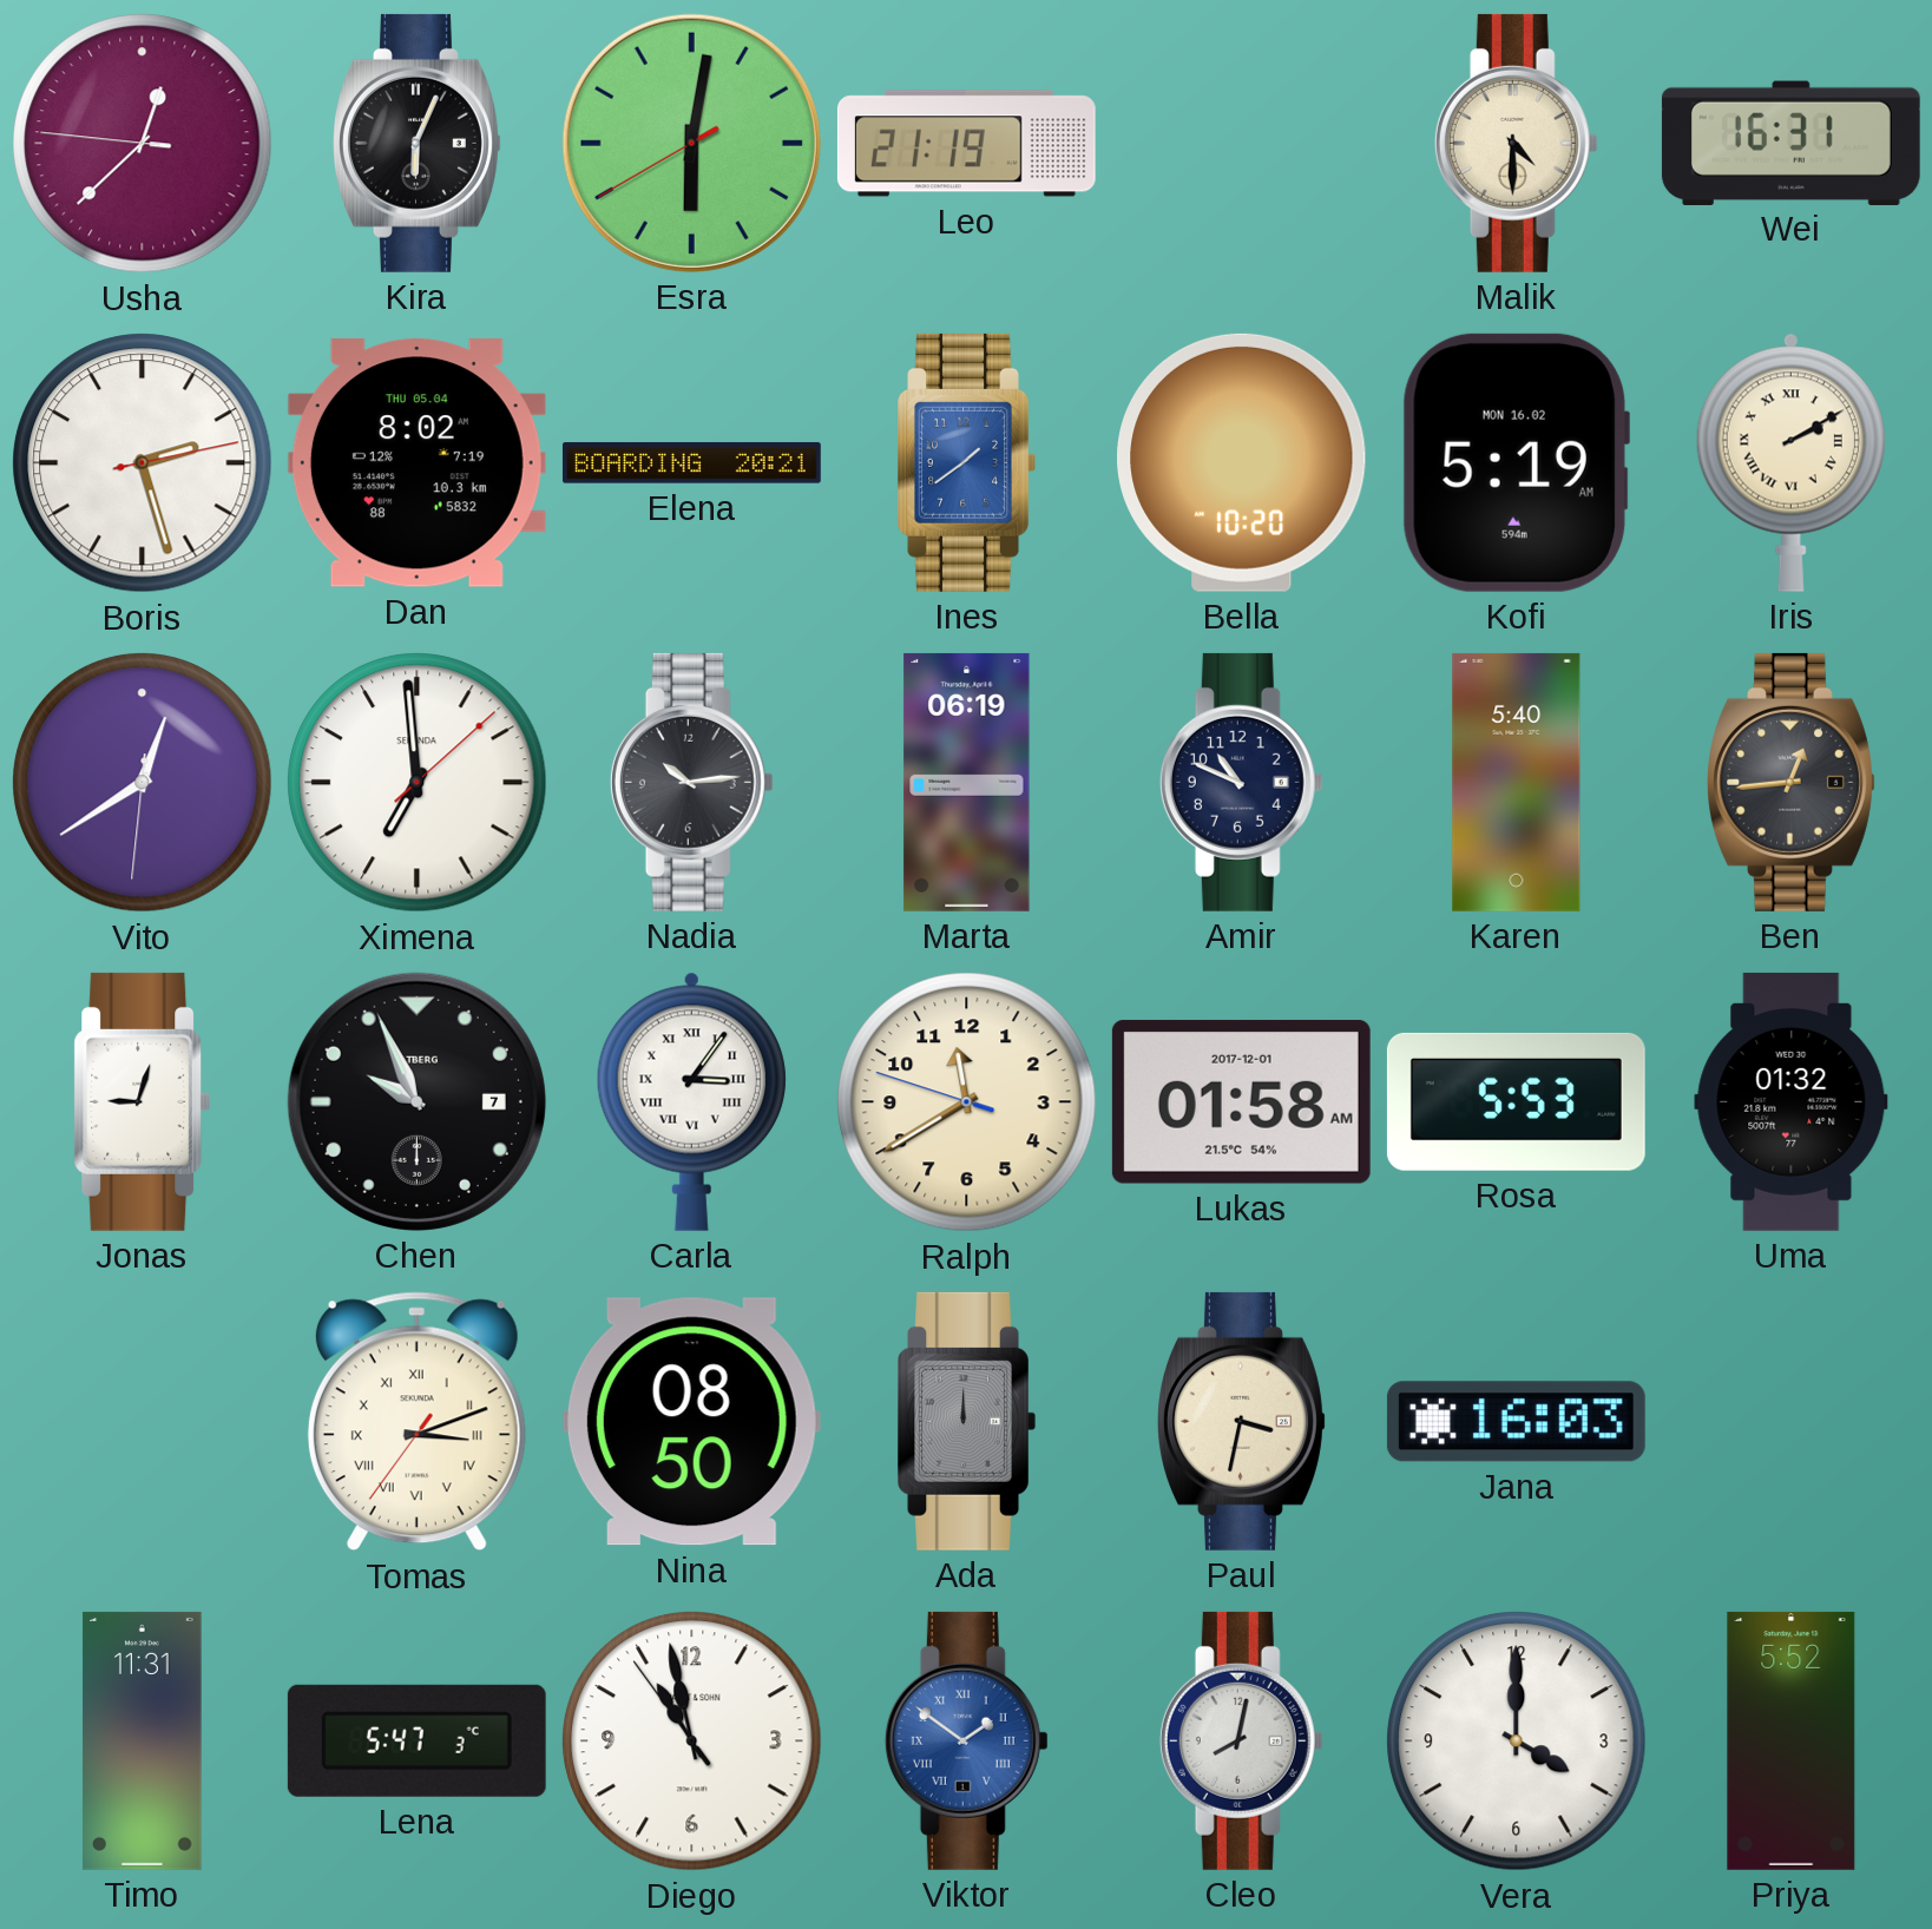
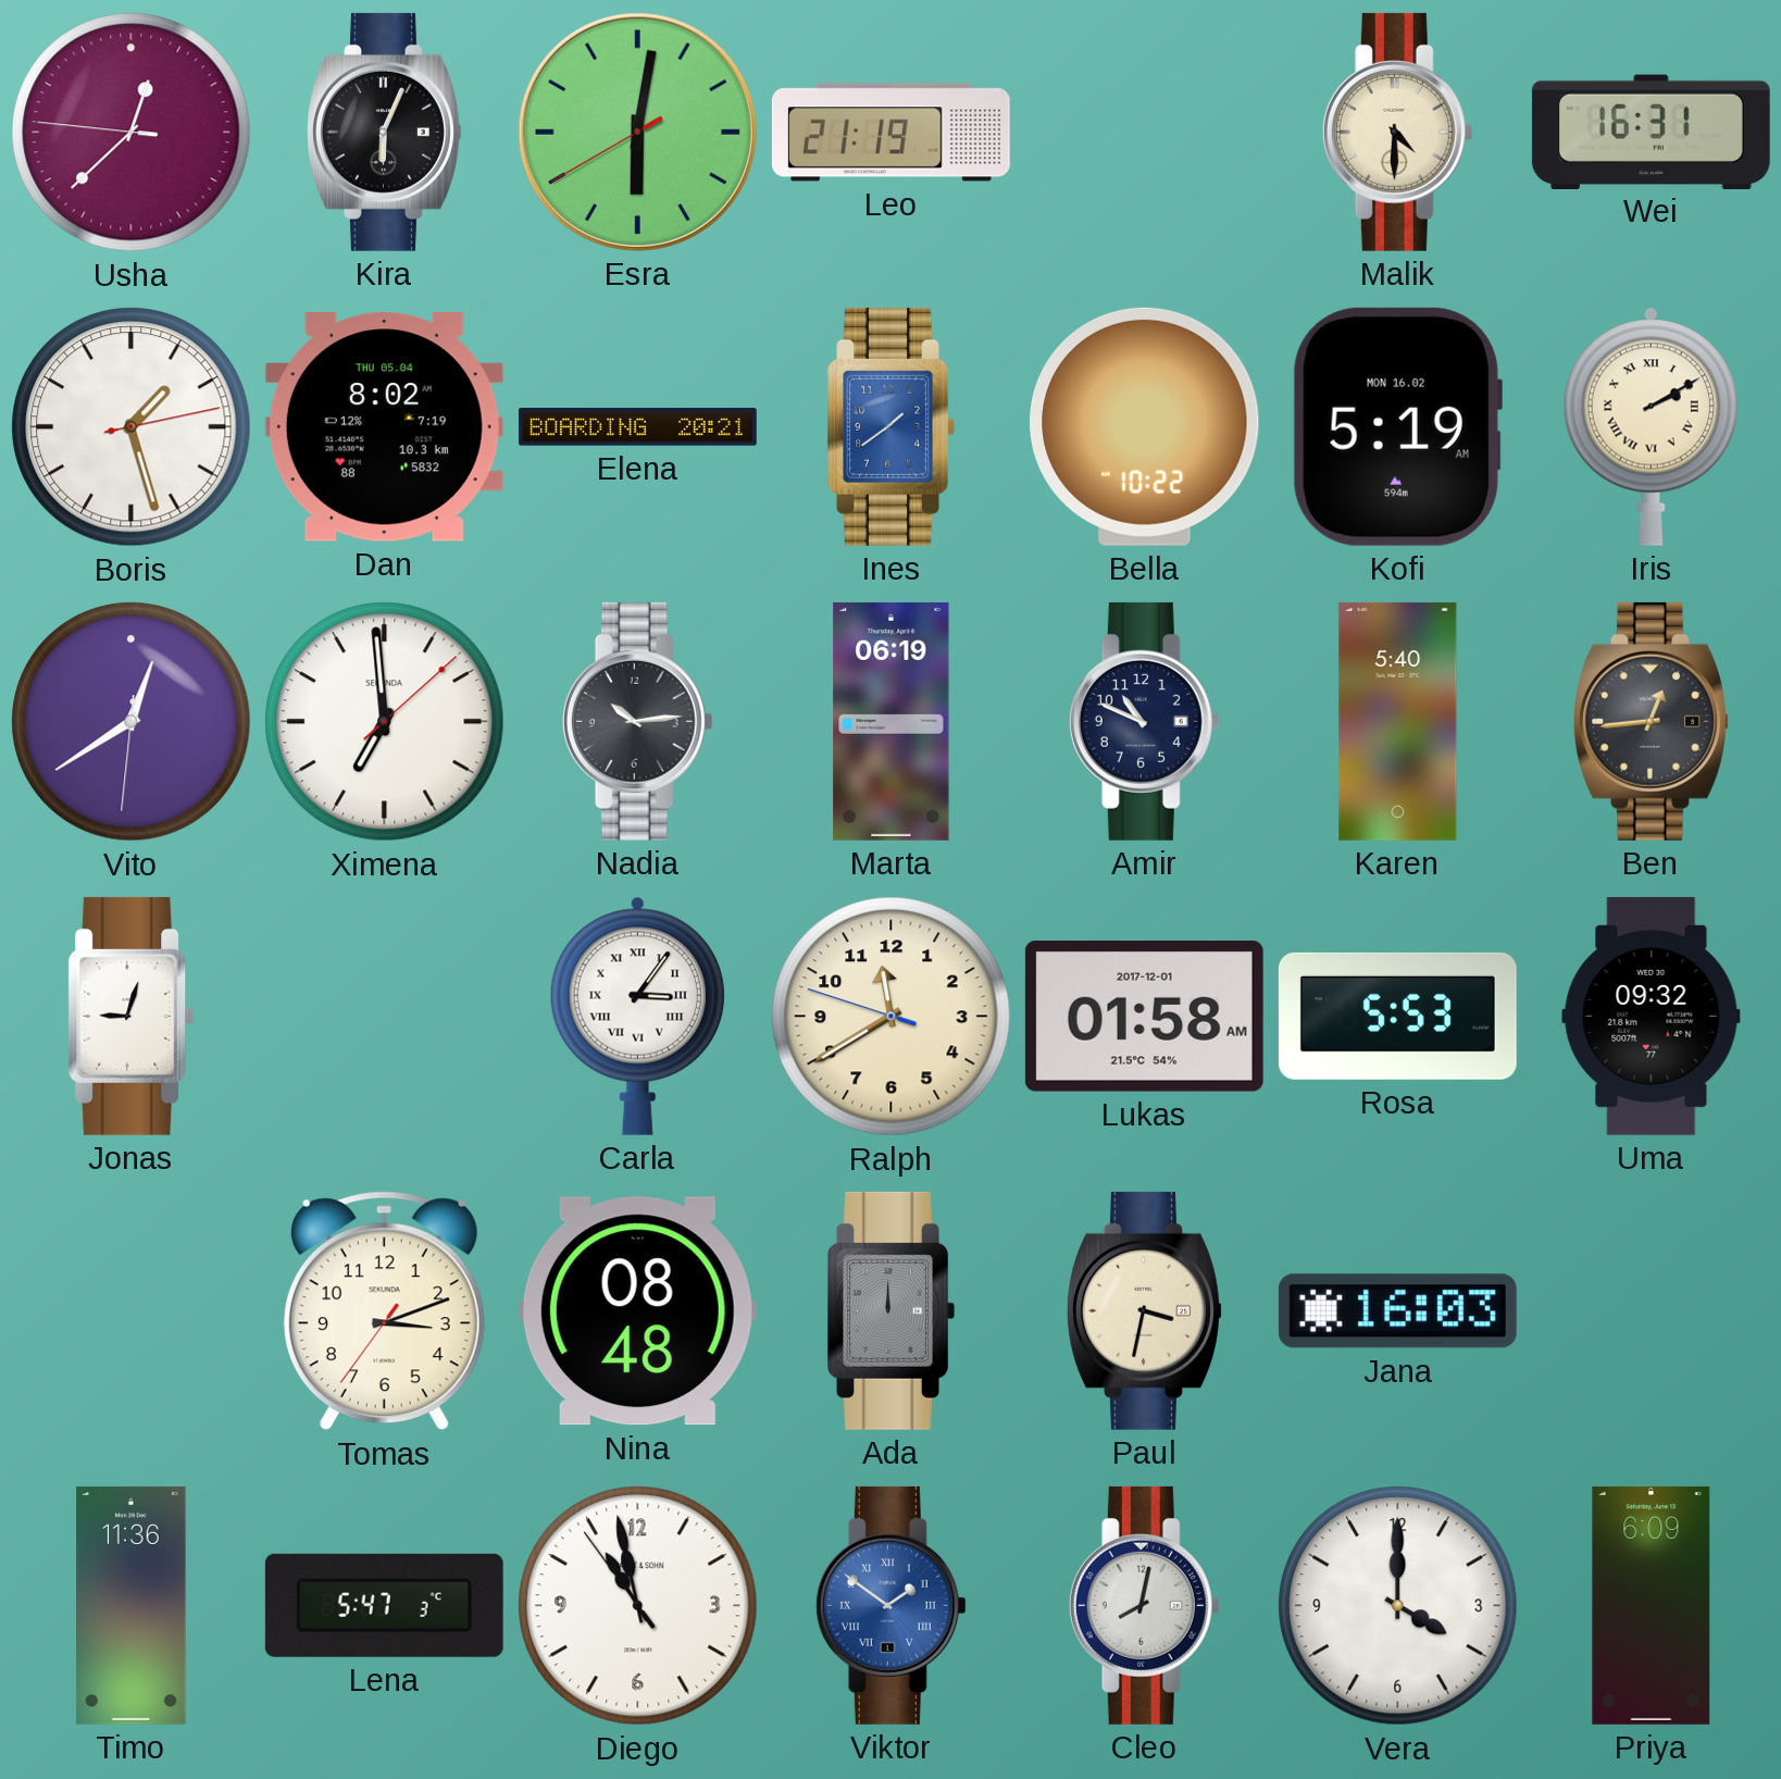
Boris: 2:27 -> 1:27 (132, 427)
Bella: 10:20 -> 10:22 (1145, 426)
Chen: 9:56 -> none (416, 1101)
Uma: 01:32 -> 09:32 (1652, 1016)
Tomas numerals: Roman -> Arabic (384, 1311)
Nina: 08:50 -> 08:48 (637, 1311)
Timo: 11:31 -> 11:36 (132, 1605)
Priya: 5:52 -> 6:09 (1652, 1605)
